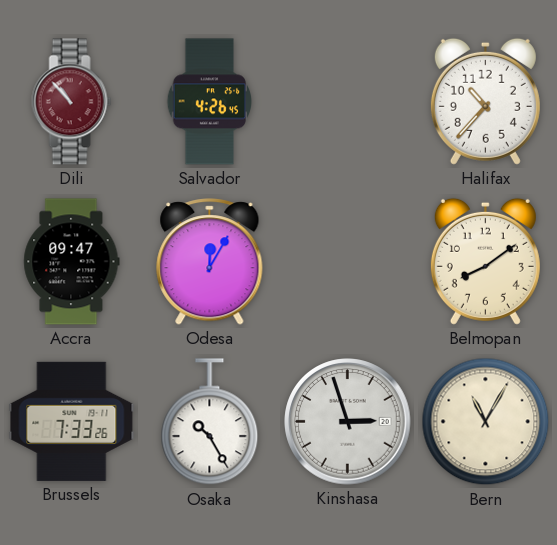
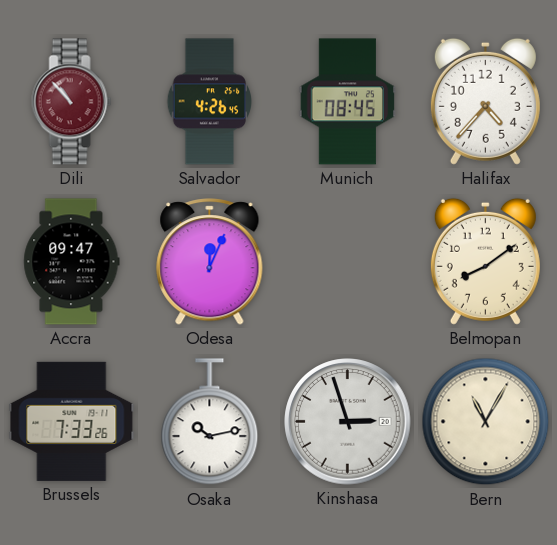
Munich: none -> 08:45 (348, 102)
Halifax: 10:37 -> 4:37 (485, 101)
Odesa: 12:05 -> 12:04 (210, 262)
Osaka: 10:25 -> 10:13 (210, 422)
